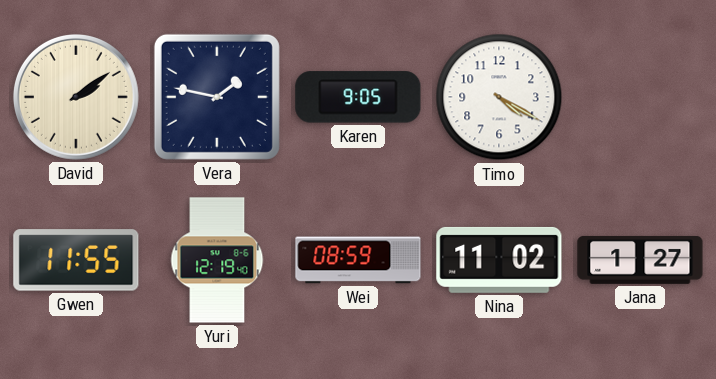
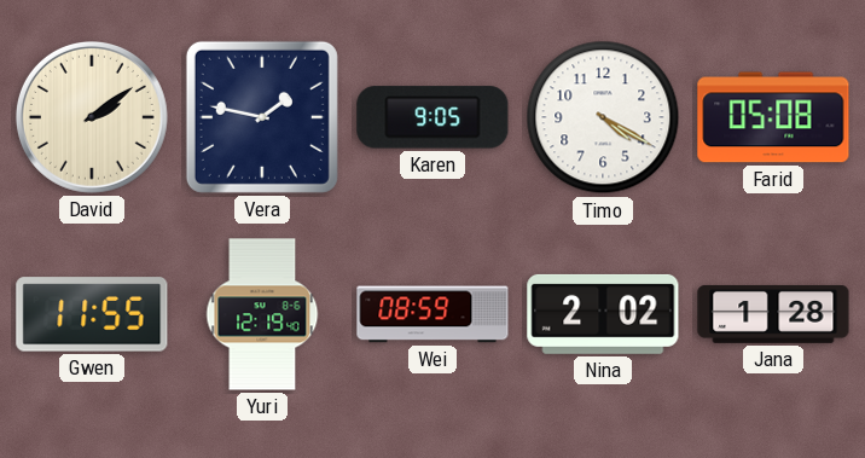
Farid: none -> 05:08 (773, 117)
Nina: 11:02 -> 2:02 (603, 314)
Jana: 1:27 -> 1:28 (773, 314)
